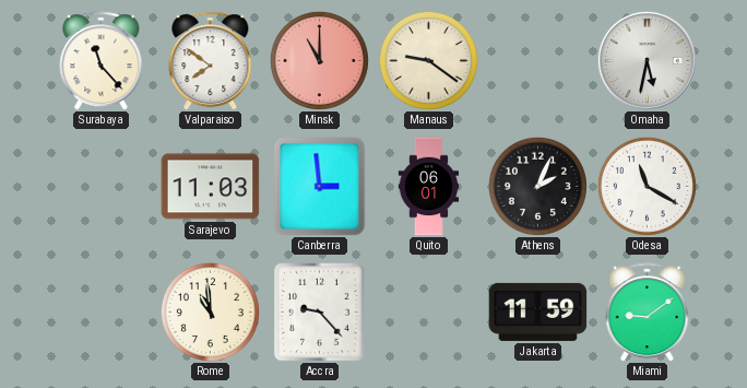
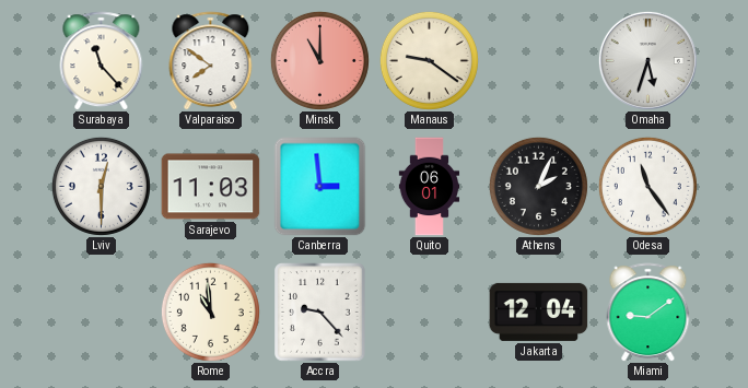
Omaha: 5:32 -> 5:33 (647, 60)
Lviv: none -> 12:30 (101, 186)
Odesa: 11:20 -> 11:24 (647, 186)
Jakarta: 11:59 -> 12:04 (539, 311)
